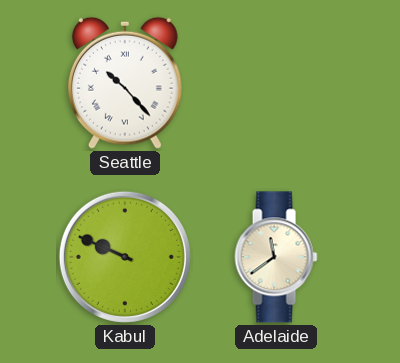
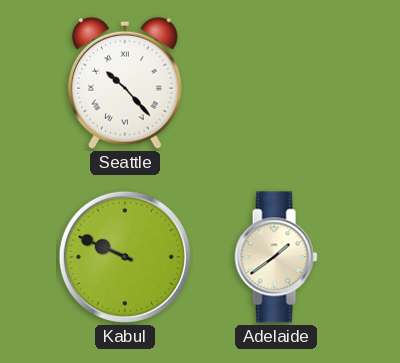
Adelaide: 11:39 -> 1:39 (276, 257)
